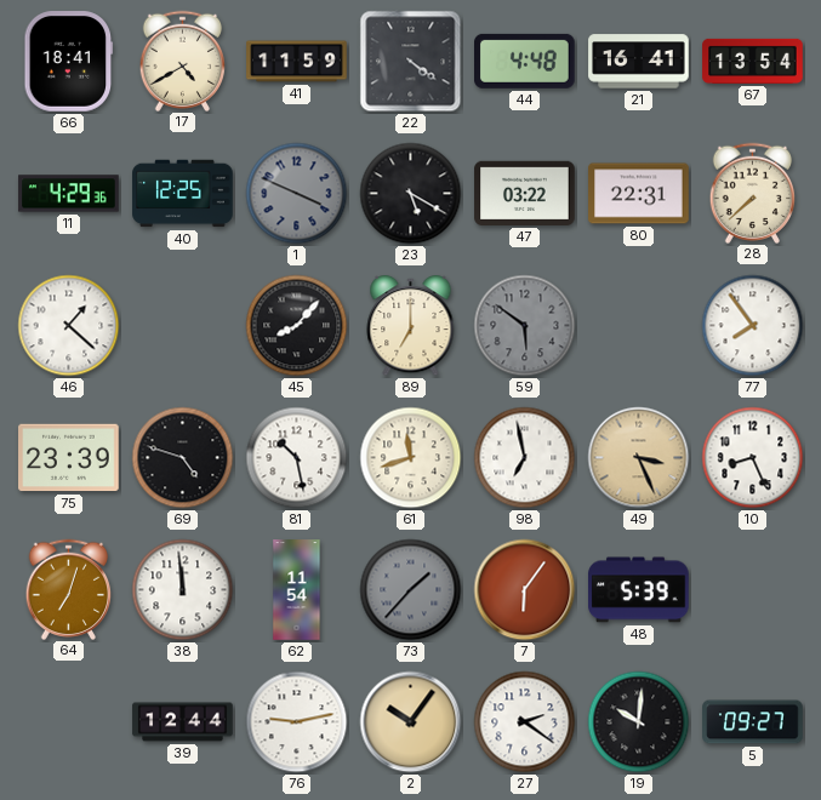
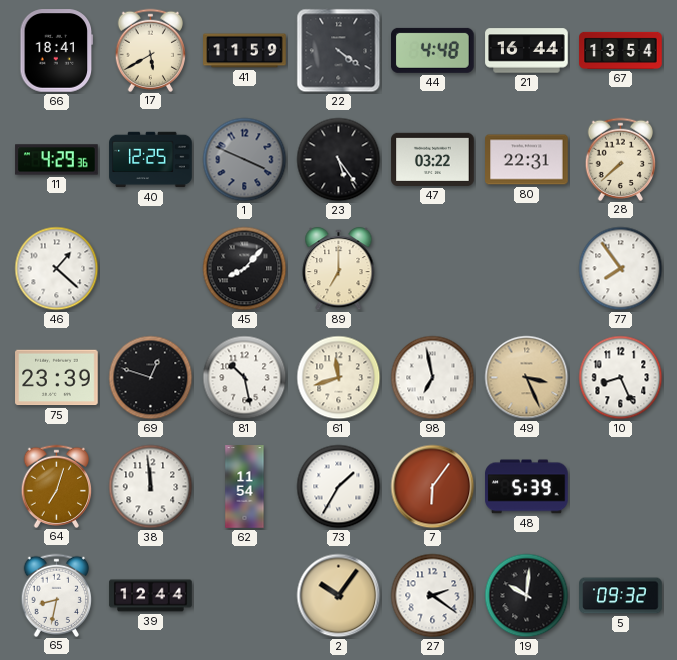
17: 4:40 -> 5:40 (151, 50)
21: 16:41 -> 16:44 (527, 51)
23: 5:20 -> 5:24 (339, 160)
59: 5:51 -> none (525, 326)
69: 4:48 -> 12:48 (151, 378)
73: 1:37 -> 1:35 (339, 487)
73 dial: grey -> white (339, 487)
65: none -> 8:32 (57, 595)
76: 9:13 -> none (297, 722)
5: 09:27 -> 09:32 (621, 596)
